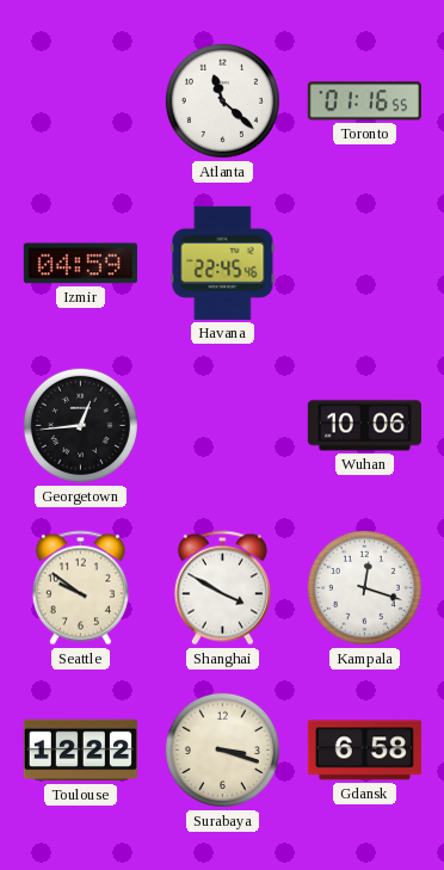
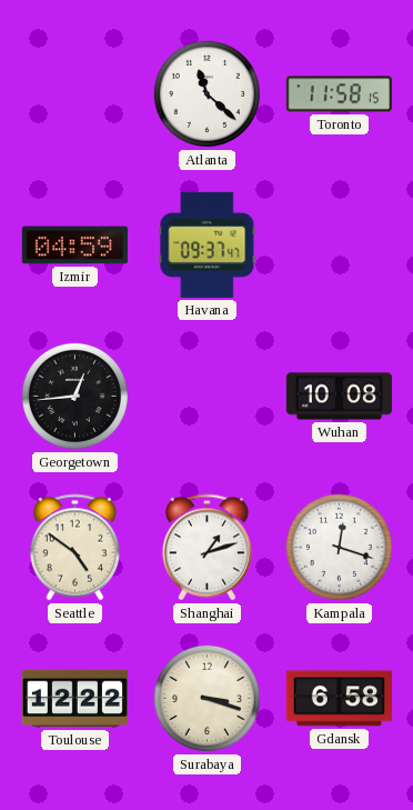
Toronto: 01:16 -> 11:58 (339, 94)
Havana: 22:45 -> 09:37 (208, 244)
Wuhan: 10:06 -> 10:08 (339, 397)
Seattle: 9:51 -> 4:51 (74, 548)
Shanghai: 3:50 -> 1:12 (206, 548)
